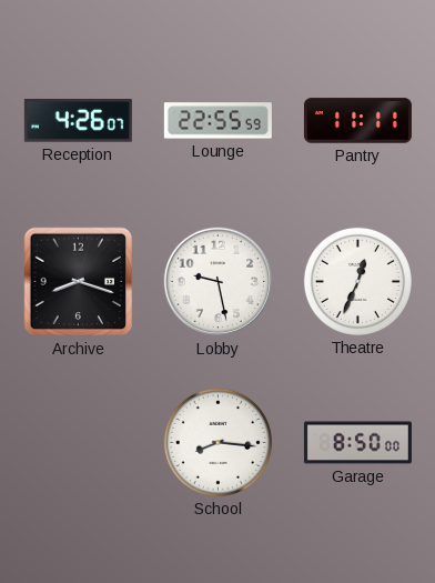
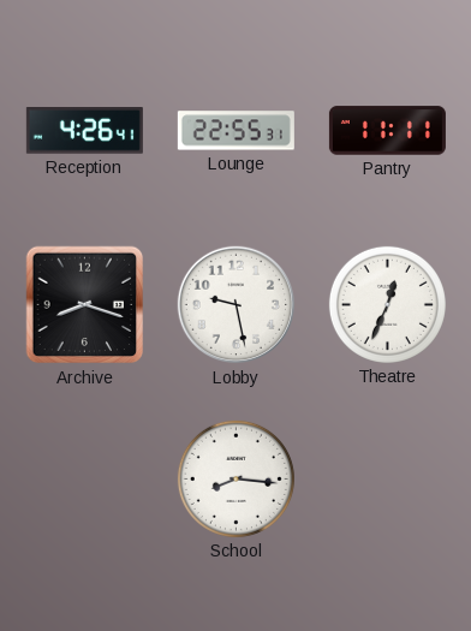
Reception: 4:26:07 -> 4:26:41 (84, 131)
Lounge: 22:55:59 -> 22:55:31 (235, 131)
Garage: 8:50 -> none (357, 443)
